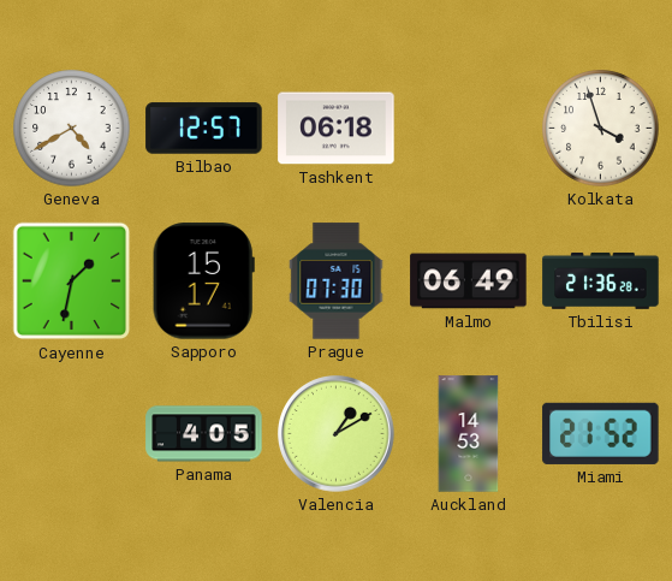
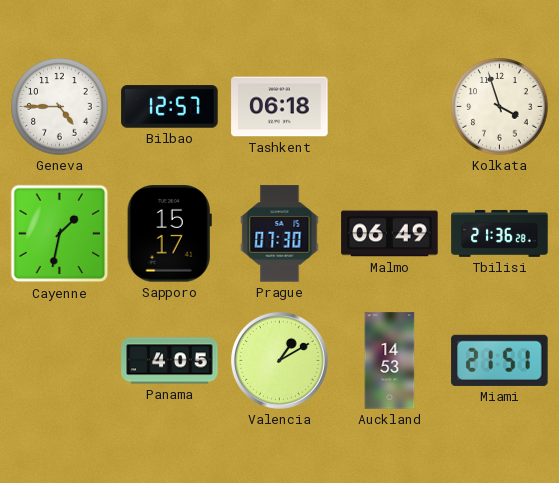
Geneva: 4:40 -> 4:45 (60, 107)
Miami: 21:52 -> 21:51 (500, 360)
